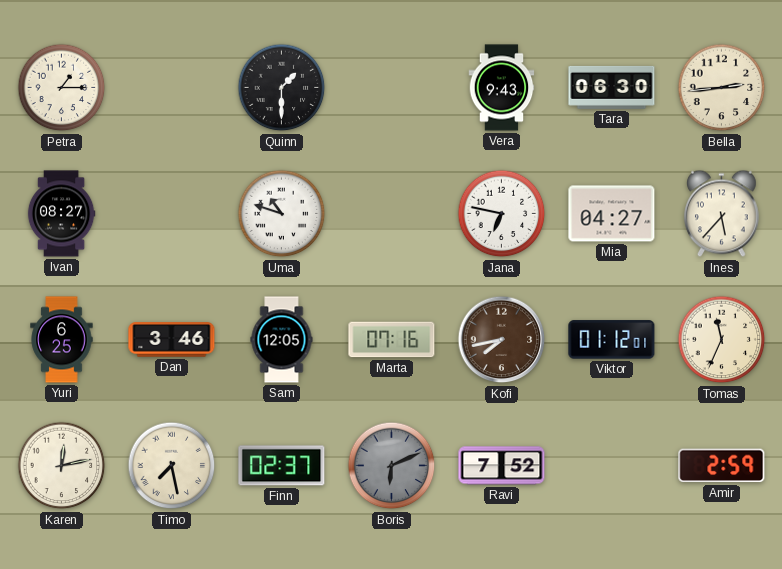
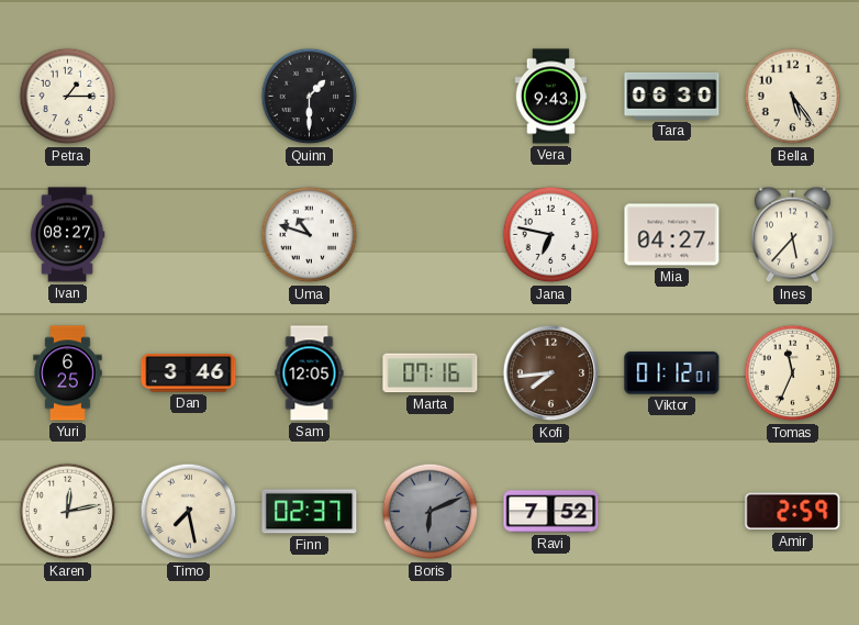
Bella: 2:44 -> 5:24 (793, 97)
Kofi: 7:43 -> 7:44 (551, 373)
